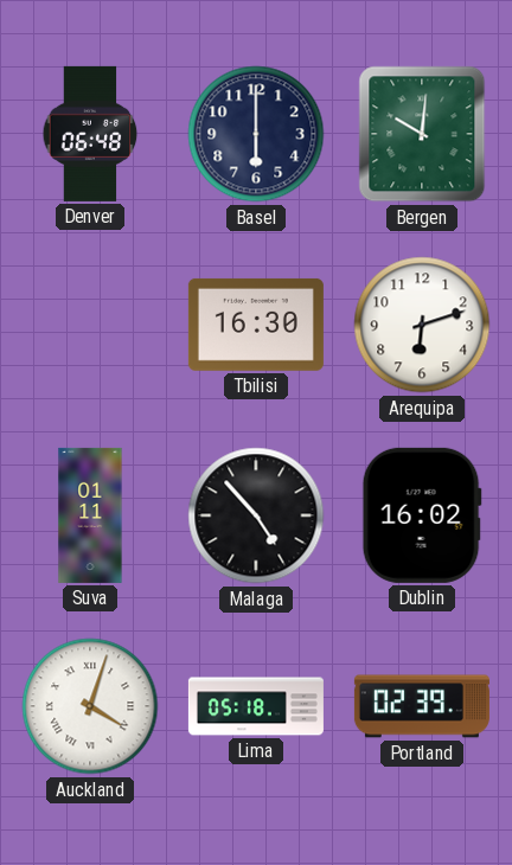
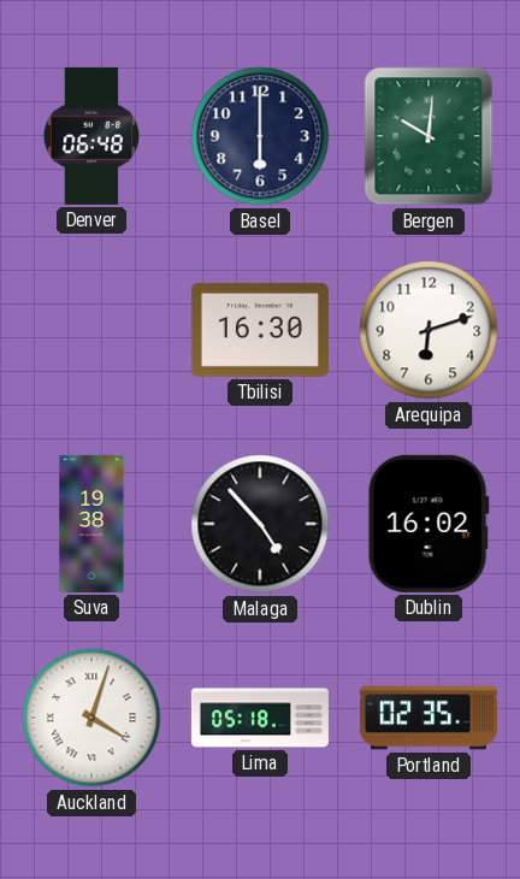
Suva: 01:11 -> 19:38 (91, 524)
Portland: 02:39 -> 02:35 (429, 718)
